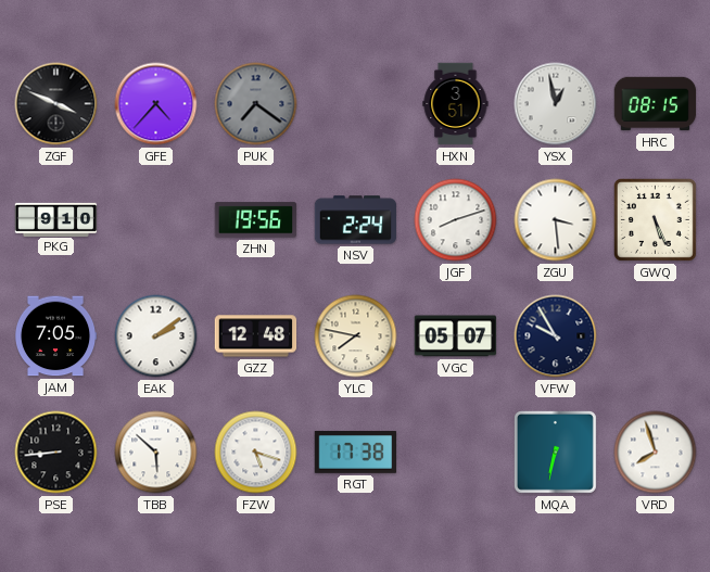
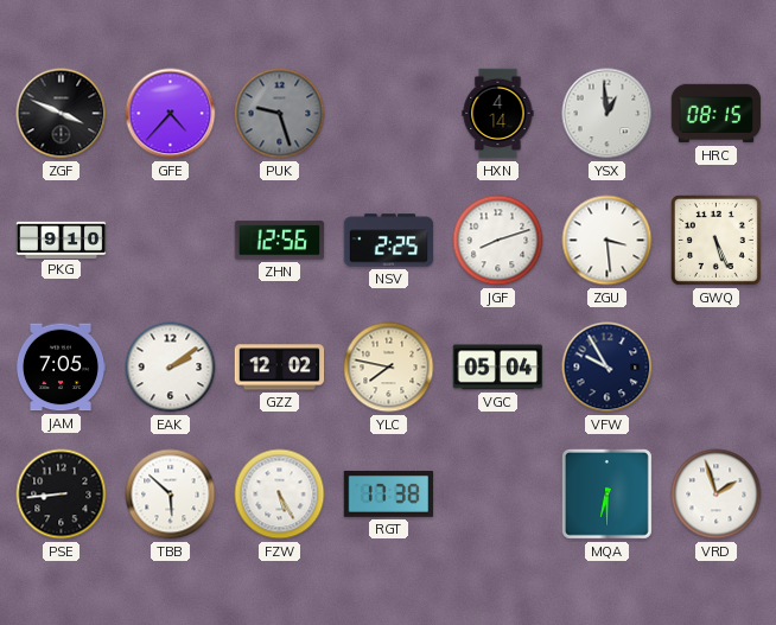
PUK: 7:21 -> 9:27 (280, 114)
HXN: 3:51 -> 4:14 (498, 114)
YSX: 12:58 -> 12:59 (608, 114)
ZHN: 19:56 -> 12:56 (280, 241)
NSV: 2:24 -> 2:25 (389, 241)
GZZ: 12:48 -> 12:02 (280, 368)
VGC: 05:07 -> 05:04 (498, 368)
FZW: 5:18 -> 5:25 (280, 495)
MQA: 6:32 -> 6:30 (606, 493)
VRD: 7:57 -> 1:57 (717, 495)
